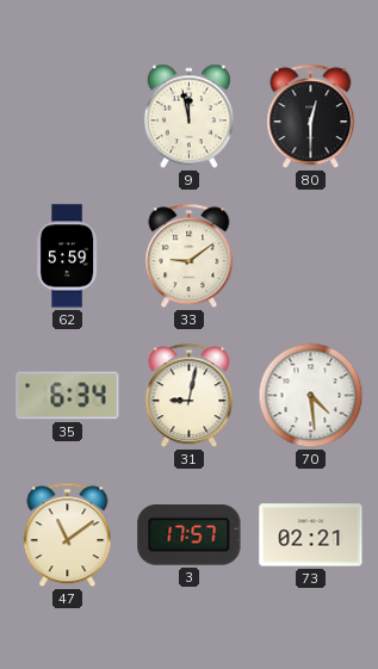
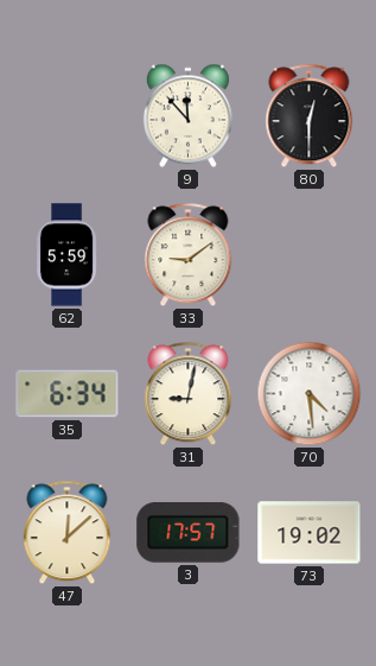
9: 11:58 -> 11:53 (187, 116)
47: 11:09 -> 12:08 (68, 533)
73: 02:21 -> 19:02 (310, 533)
